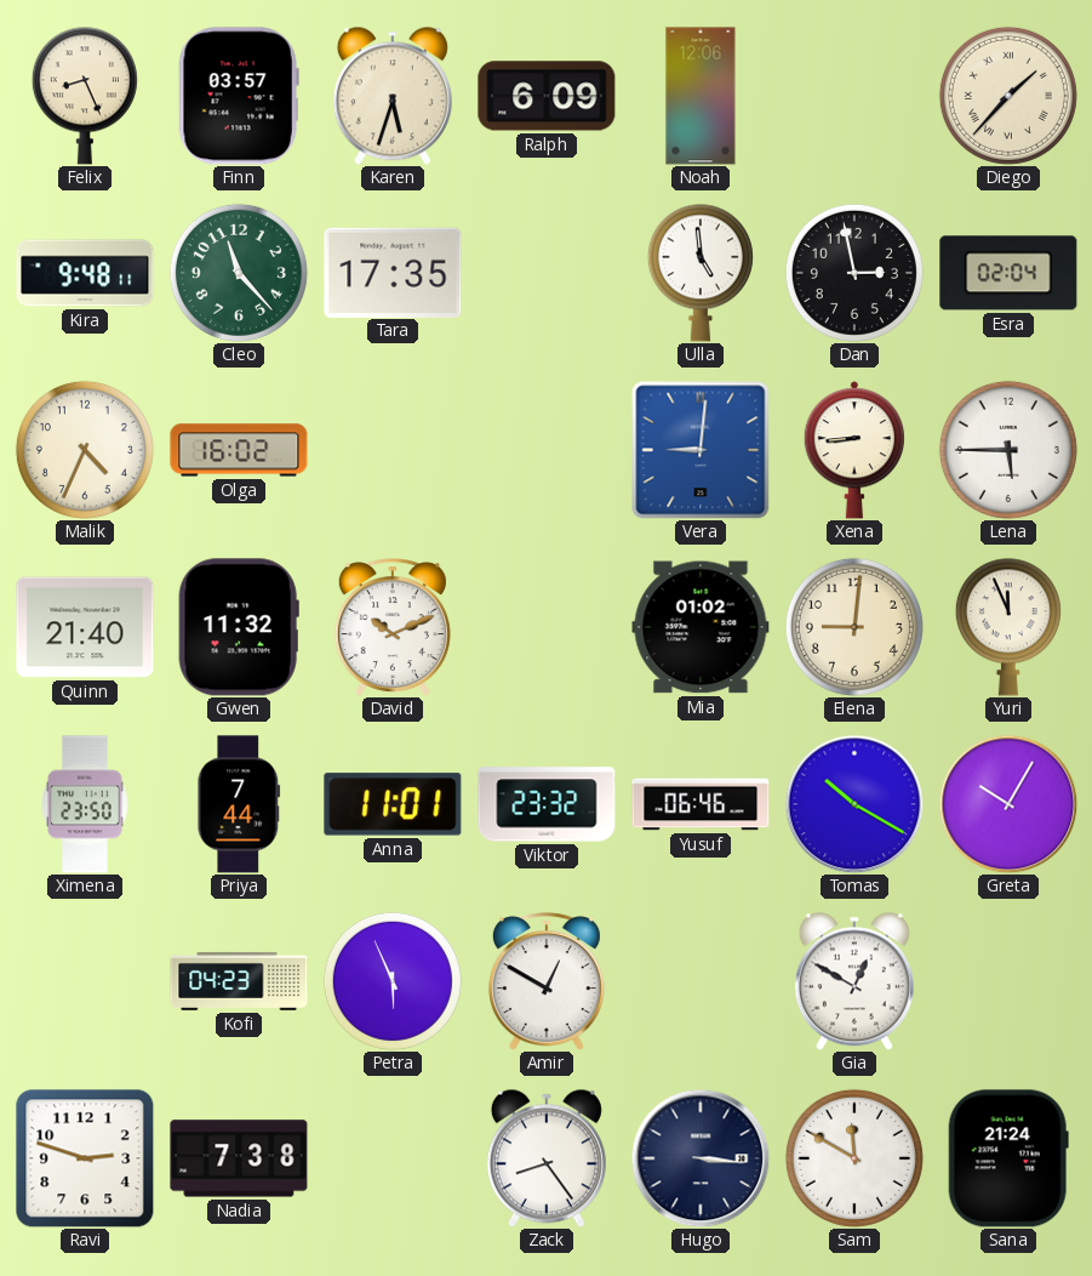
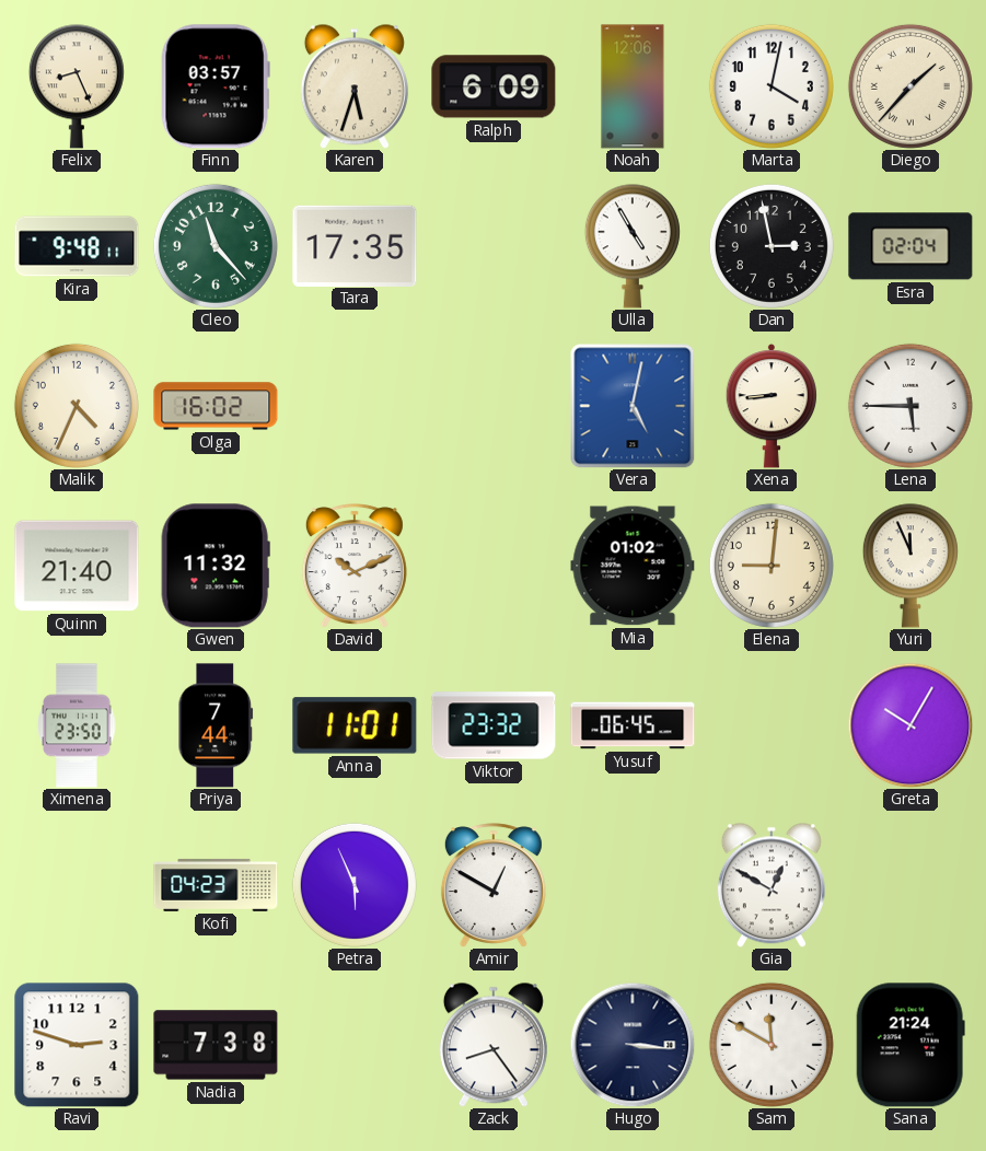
Marta: none -> 4:02 (772, 86)
Ulla: 4:59 -> 4:55 (633, 246)
Vera: 9:01 -> 5:02 (633, 406)
Yusuf: 06:46 -> 06:45 (633, 725)
Tomas: 10:20 -> none (854, 804)
